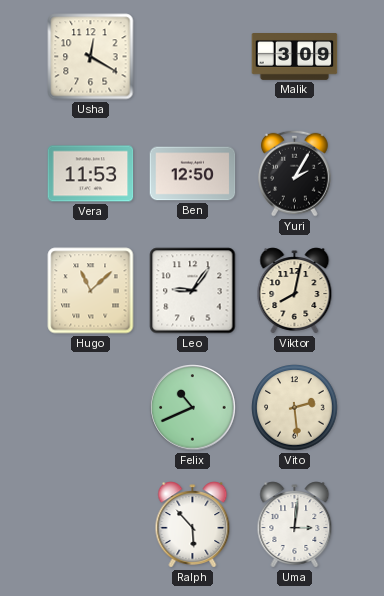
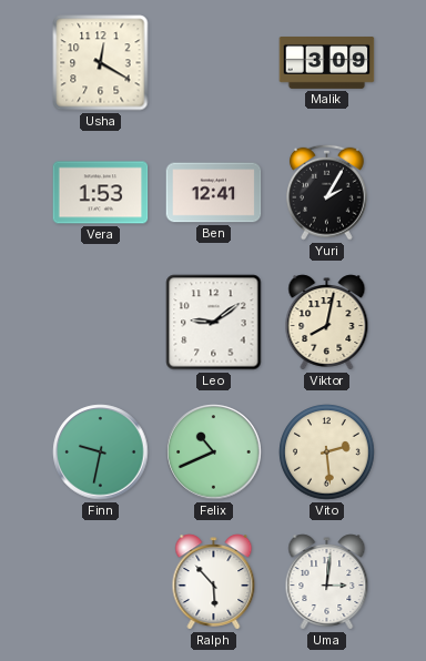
Vera: 11:53 -> 1:53 (101, 193)
Ben: 12:50 -> 12:41 (214, 193)
Hugo: 11:08 -> none (91, 291)
Leo: 9:06 -> 9:09 (214, 323)
Finn: none -> 9:32 (101, 452)
